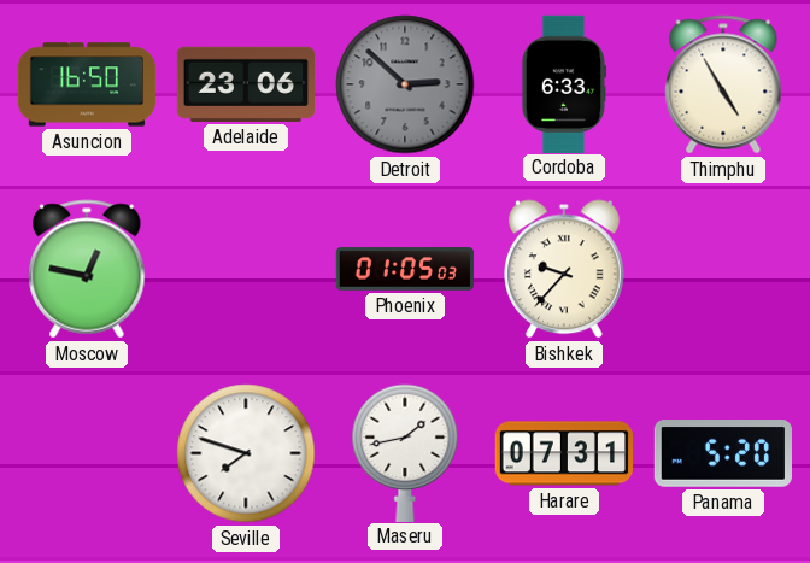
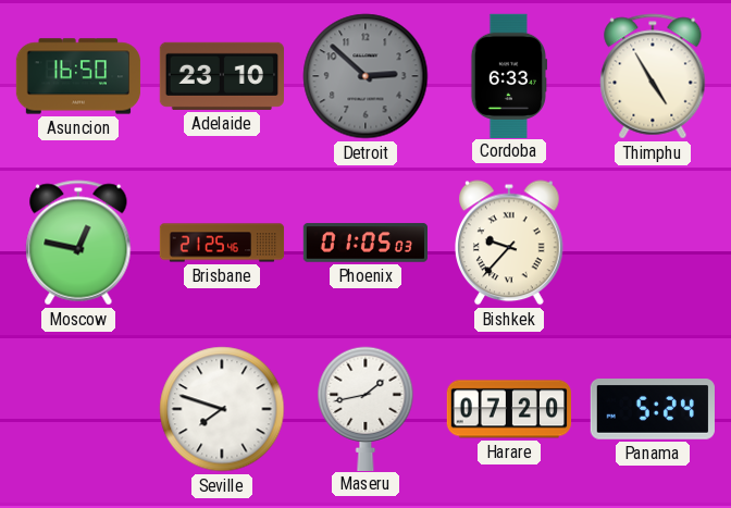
Adelaide: 23:06 -> 23:10 (221, 76)
Brisbane: none -> 21:25 (222, 243)
Harare: 07:31 -> 07:20 (508, 409)
Panama: 5:20 -> 5:24 (653, 409)
